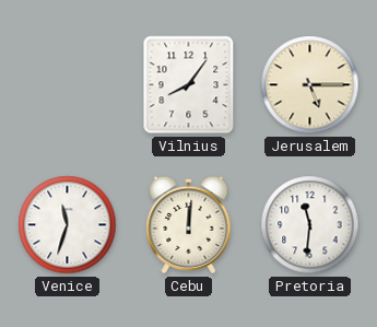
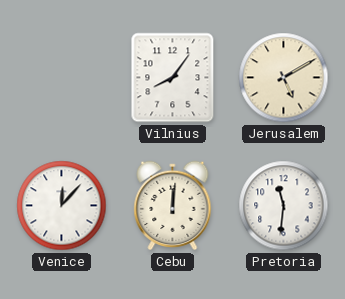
Jerusalem: 5:15 -> 5:10 (284, 78)
Venice: 11:33 -> 12:07 (62, 206)
